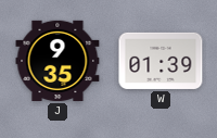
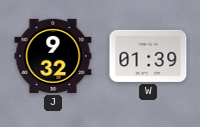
J: 9:35 -> 9:32 (53, 56)
